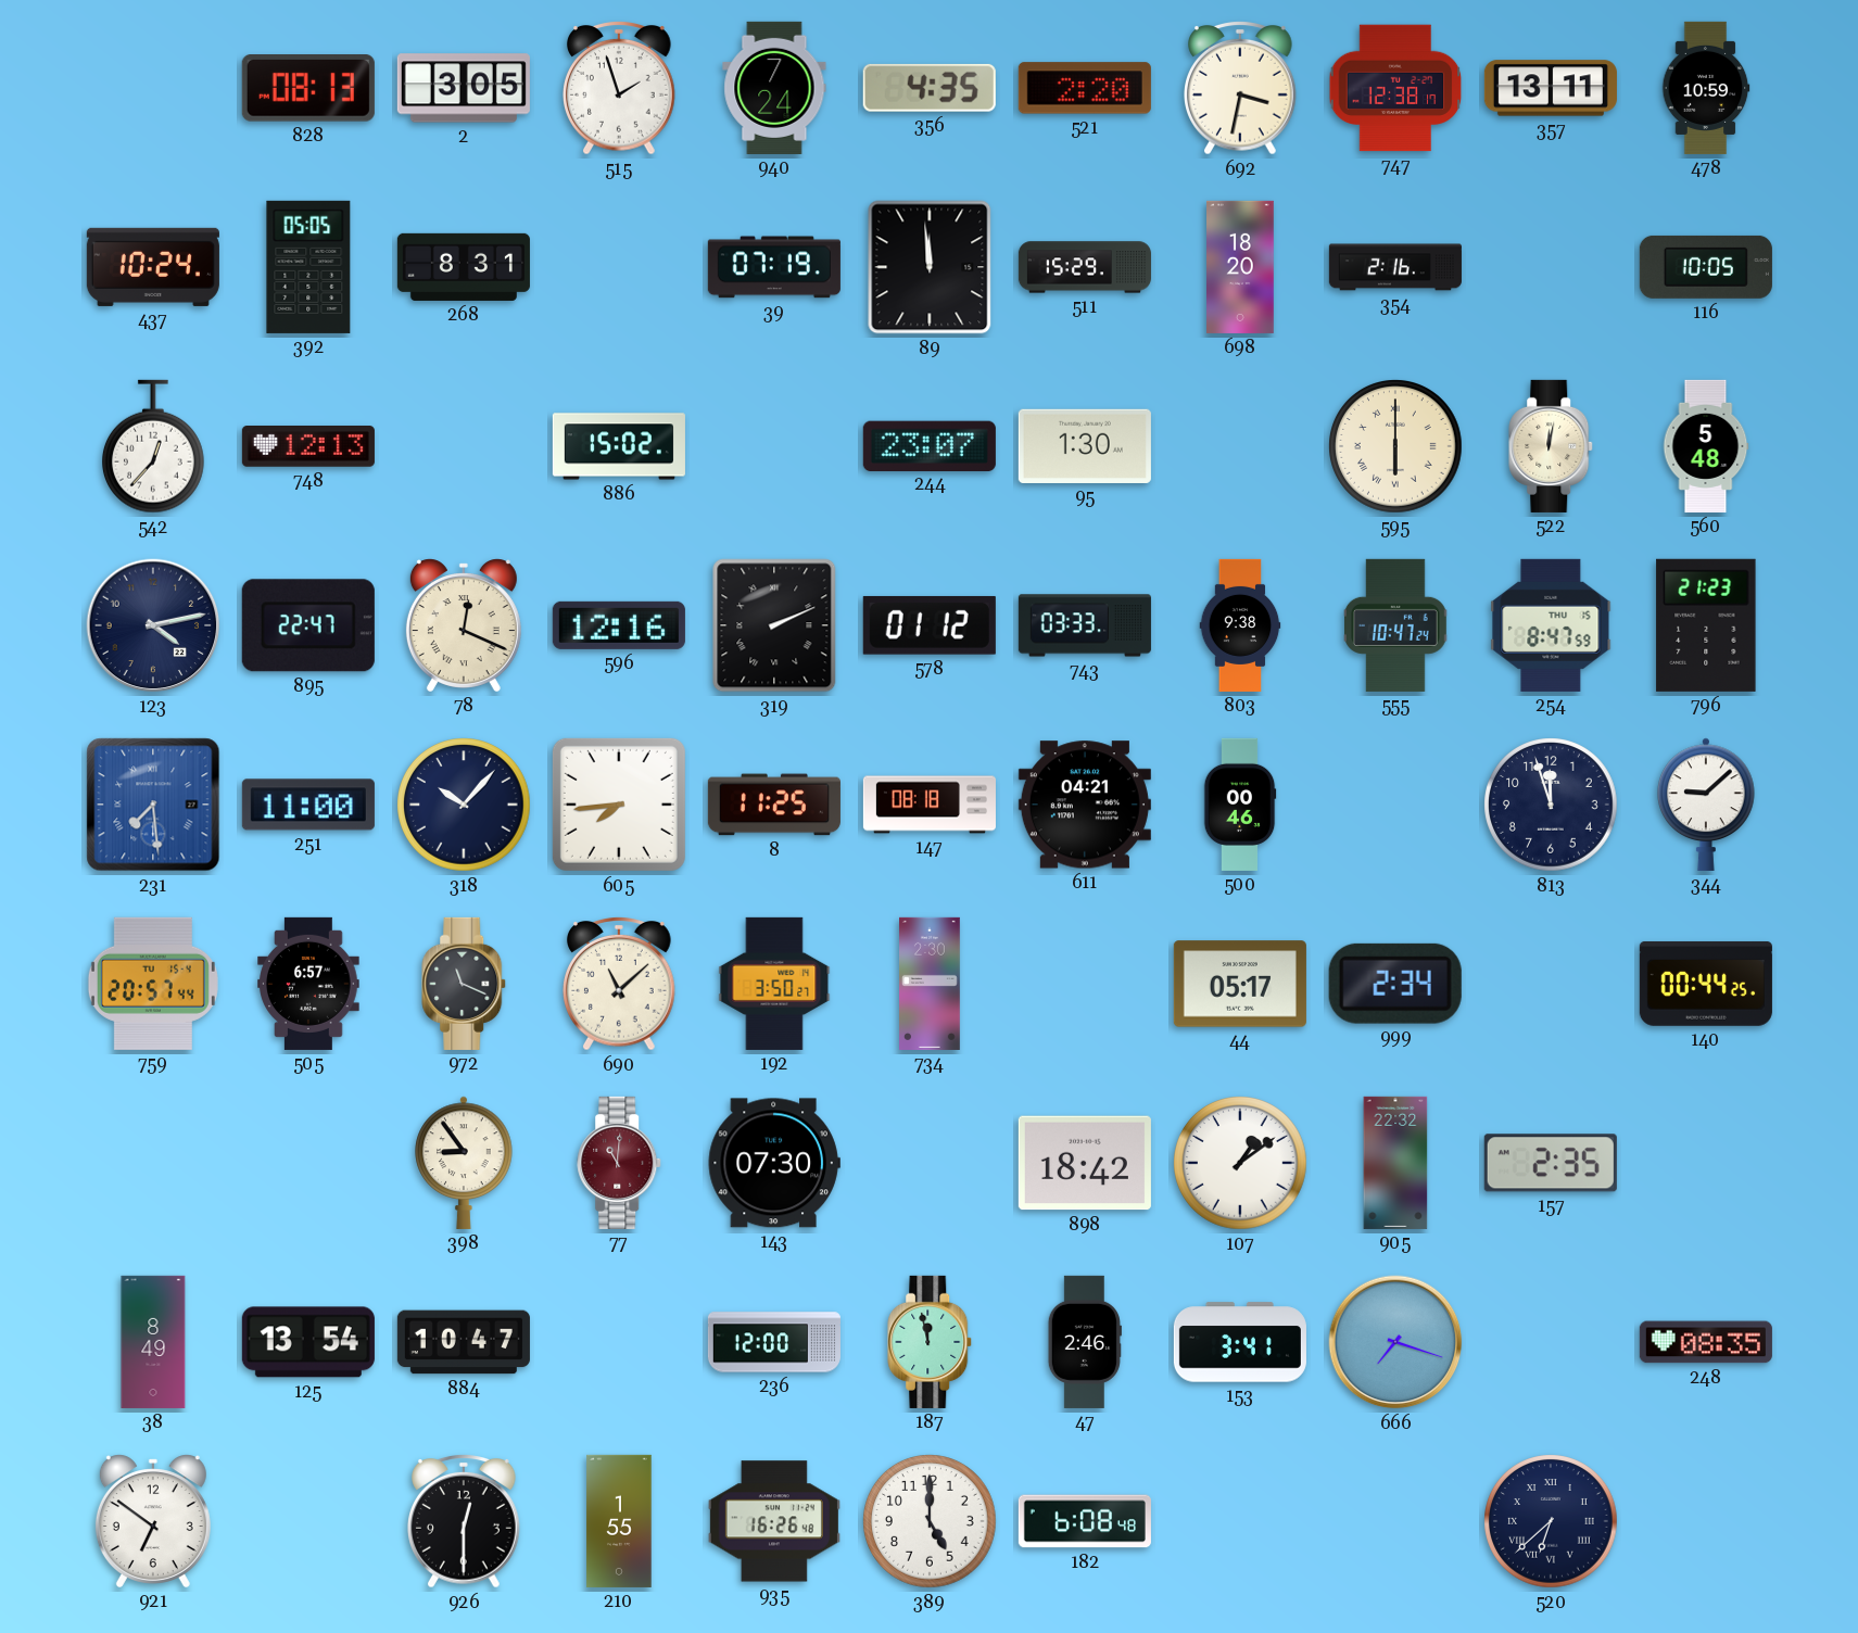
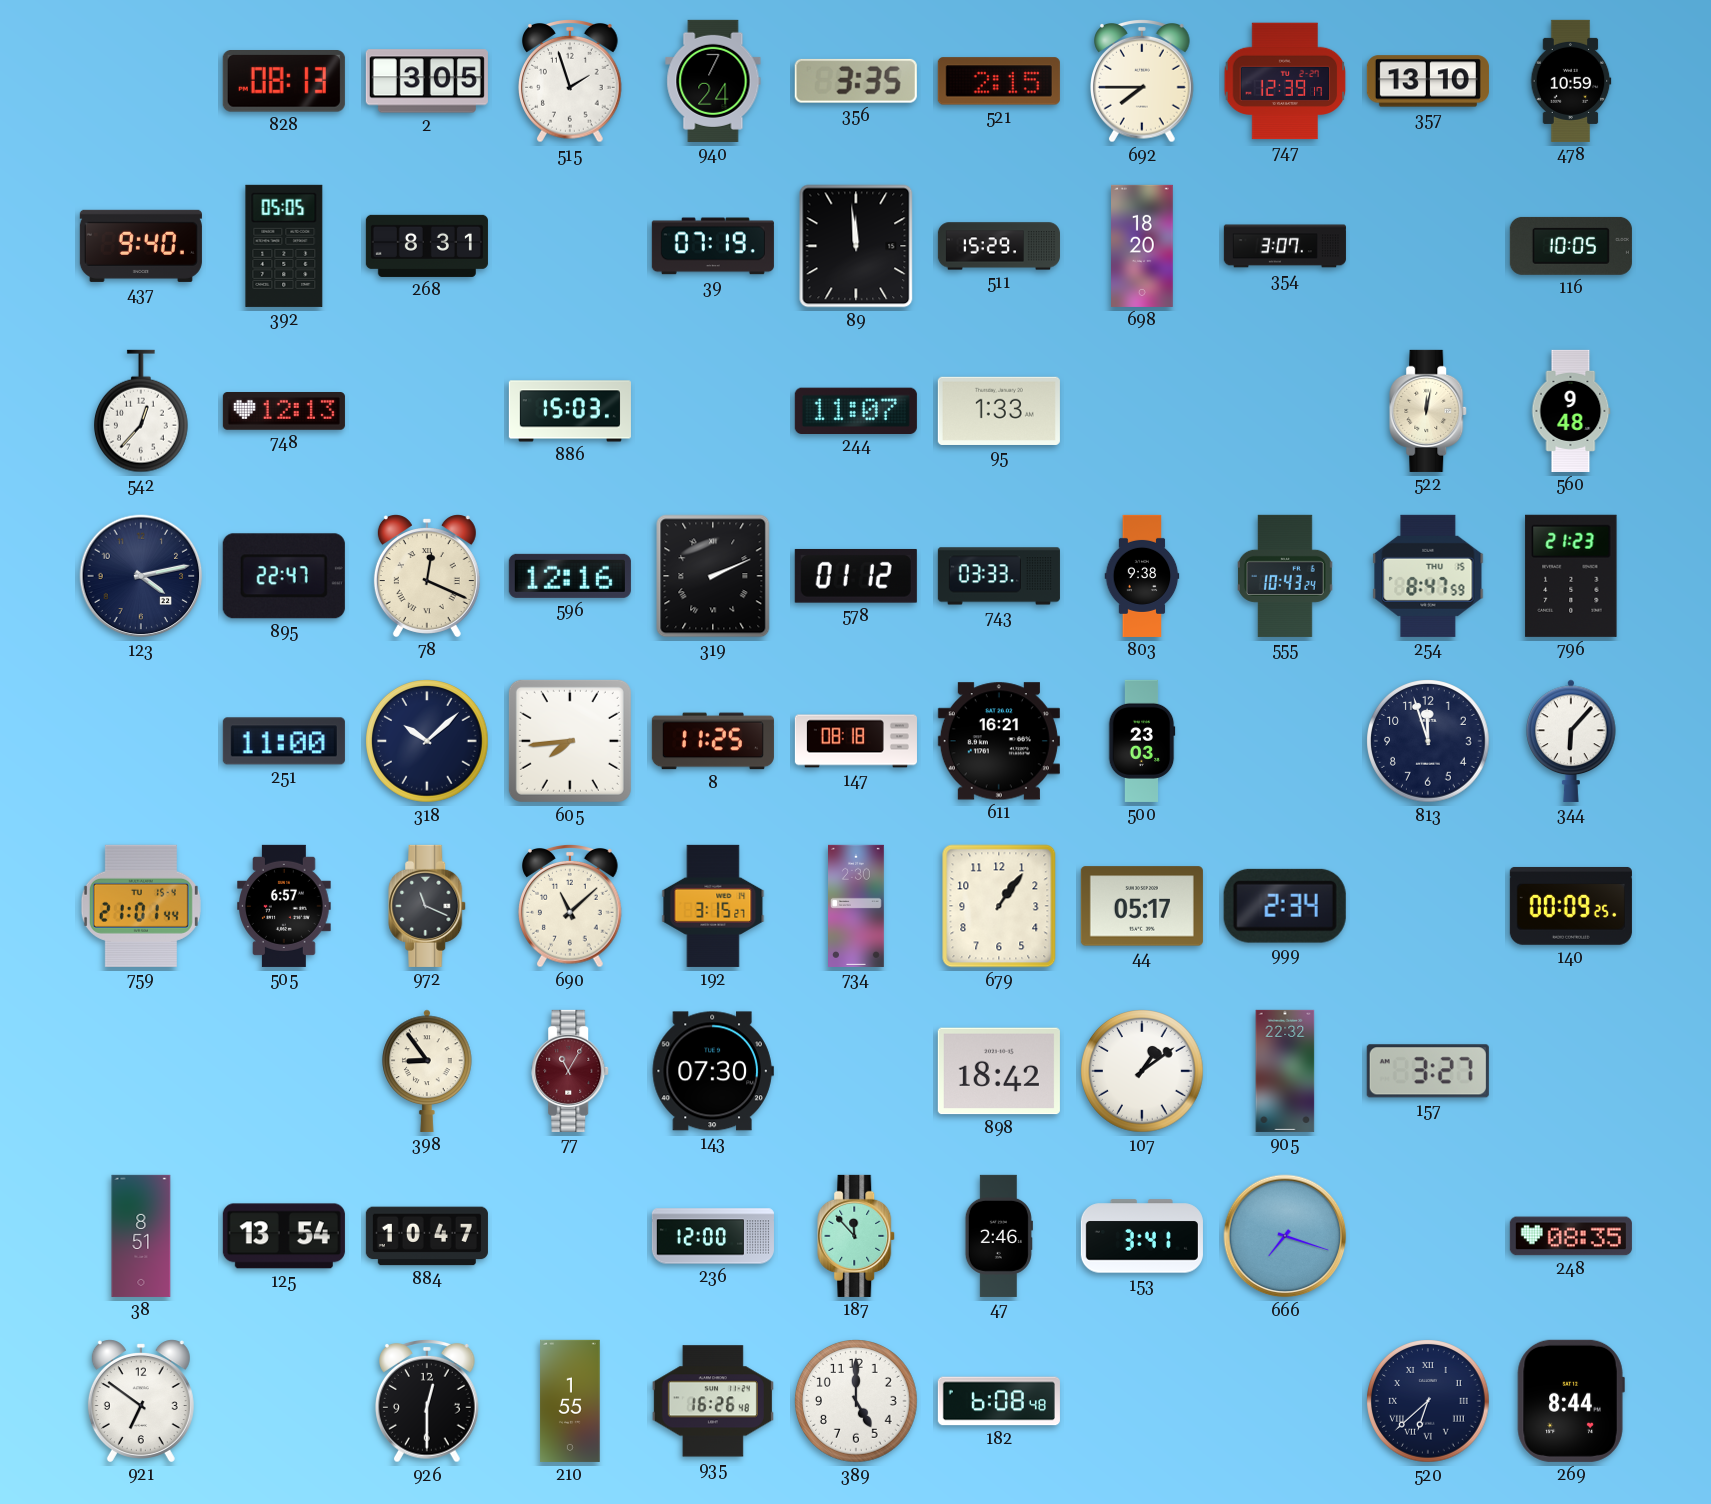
356: 4:35 -> 3:35 (856, 81)
521: 2:20 -> 2:15 (999, 81)
692: 3:32 -> 7:45 (1143, 82)
747: 12:38 -> 12:39 (1285, 81)
357: 13:11 -> 13:10 (1428, 81)
437: 10:24 -> 9:40 (141, 246)
354: 2:16 -> 3:07 (1285, 246)
886: 15:02 -> 15:03 (570, 411)
244: 23:07 -> 11:07 (856, 410)
95: 1:30 -> 1:33 (999, 411)
595: 6:00 -> none (1395, 446)
560: 5:48 -> 9:48 (1571, 411)
555: 10:47 -> 10:43 (1286, 576)
231: 7:29 -> none (153, 805)
318: 10:07 -> 10:08 (427, 741)
611: 04:21 -> 16:21 (999, 741)
500: 00:46 -> 23:03 (1142, 741)
344: 9:08 -> 6:07 (1571, 741)
759: 20:57 -> 21:01 (141, 906)
192: 3:50 -> 3:15 (713, 906)
679: none -> 1:06 (999, 906)
140: 00:44 -> 00:09 (1571, 906)
77: 11:01 -> 11:05 (571, 1071)
157: 2:35 -> 3:27 (1428, 1071)
38: 8:49 -> 8:51 (141, 1236)
187: 11:58 -> 11:53 (857, 1236)
269: none -> 8:44 (1571, 1401)
